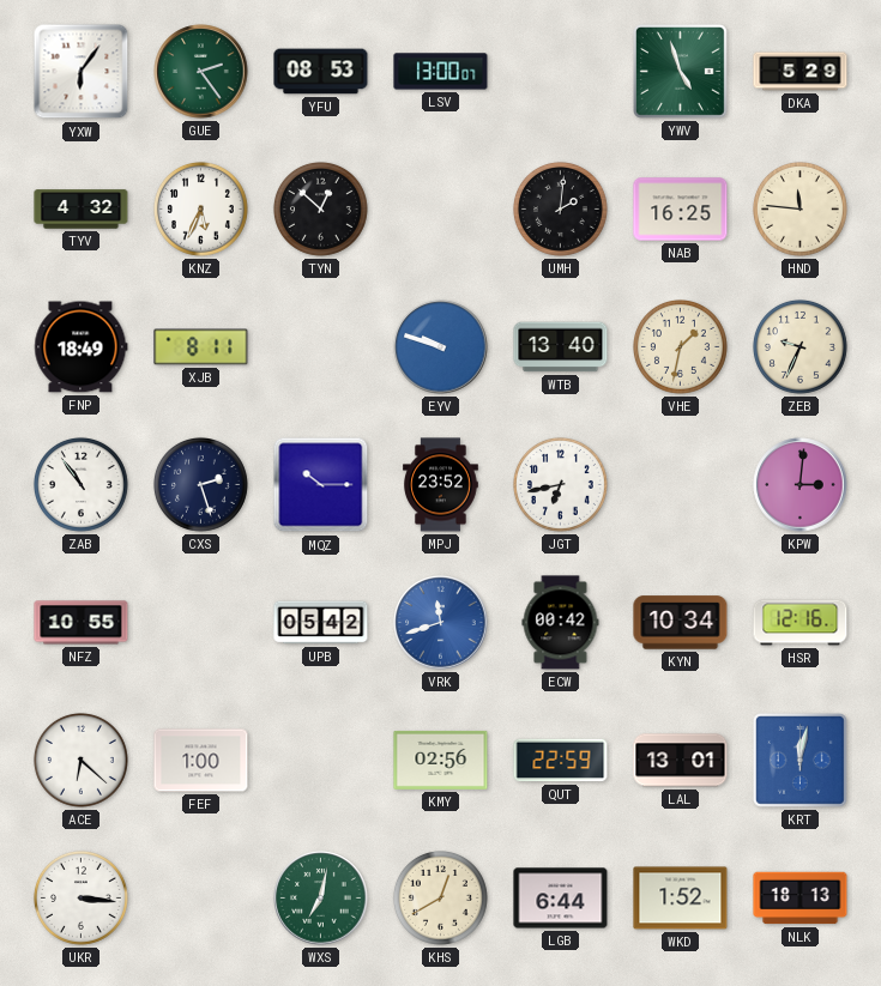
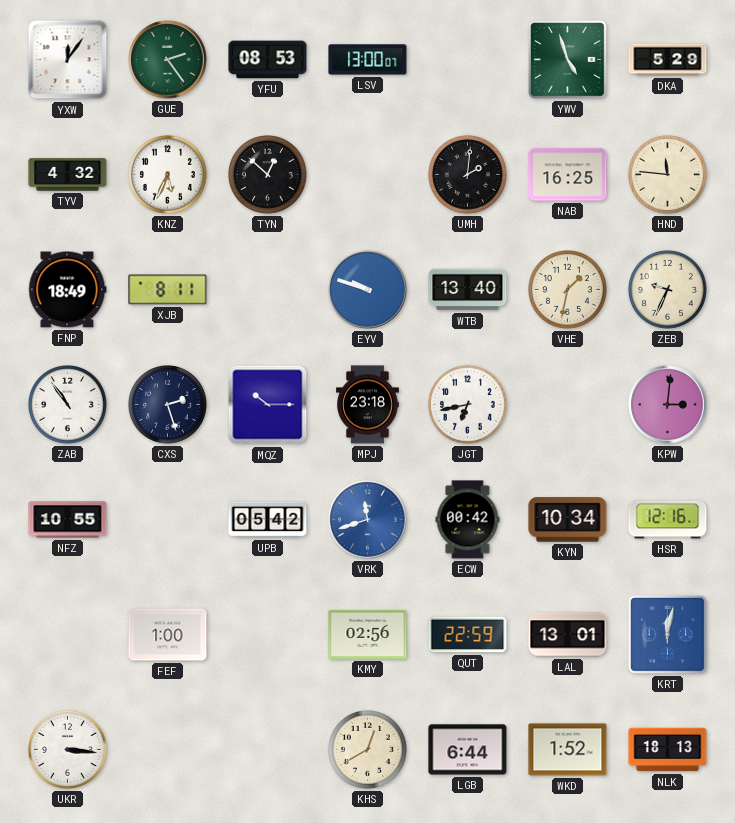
YXW: 6:06 -> 12:06 (68, 60)
MPJ: 23:52 -> 23:18 (368, 405)
ACE: 6:22 -> none (82, 761)
WXS: 7:02 -> none (321, 899)
